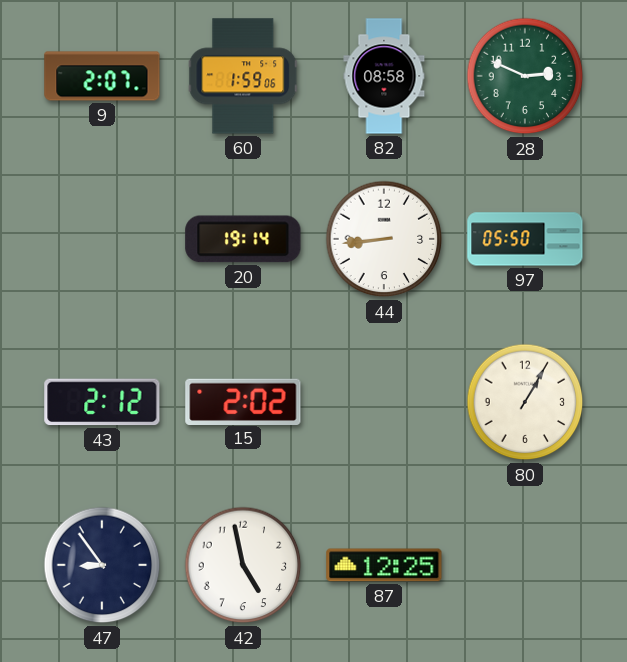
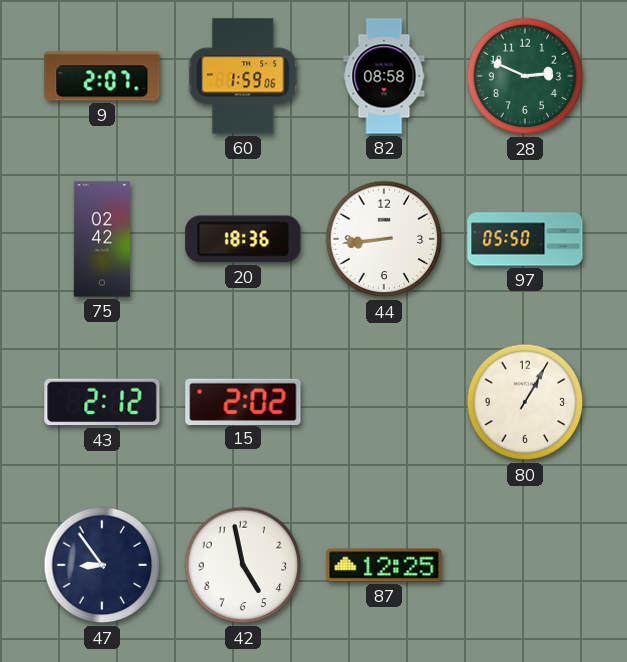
75: none -> 02:42 (102, 239)
20: 19:14 -> 18:36 (243, 239)
